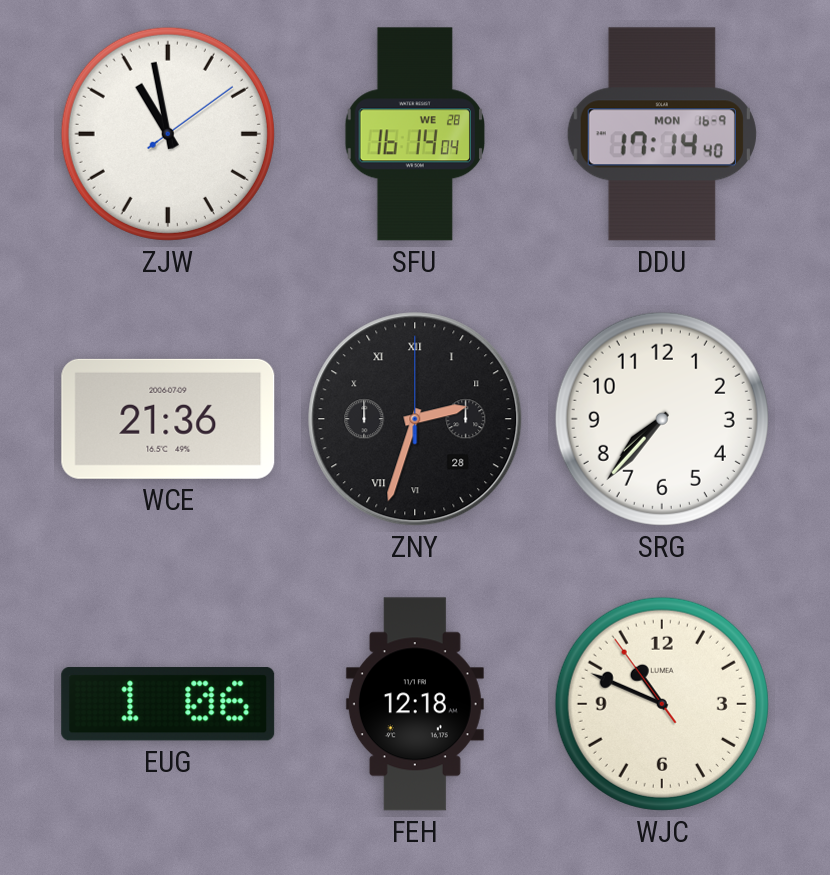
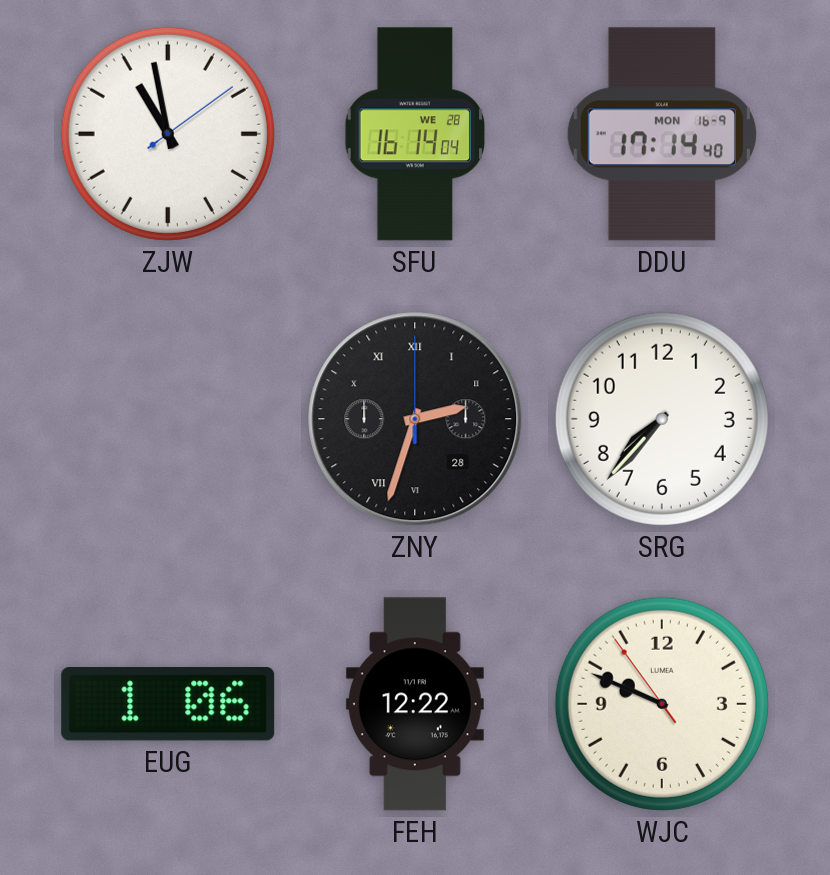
WCE: 21:36 -> none (168, 419)
FEH: 12:18 -> 12:22 (415, 704)
WJC: 10:48 -> 9:48 (662, 704)
